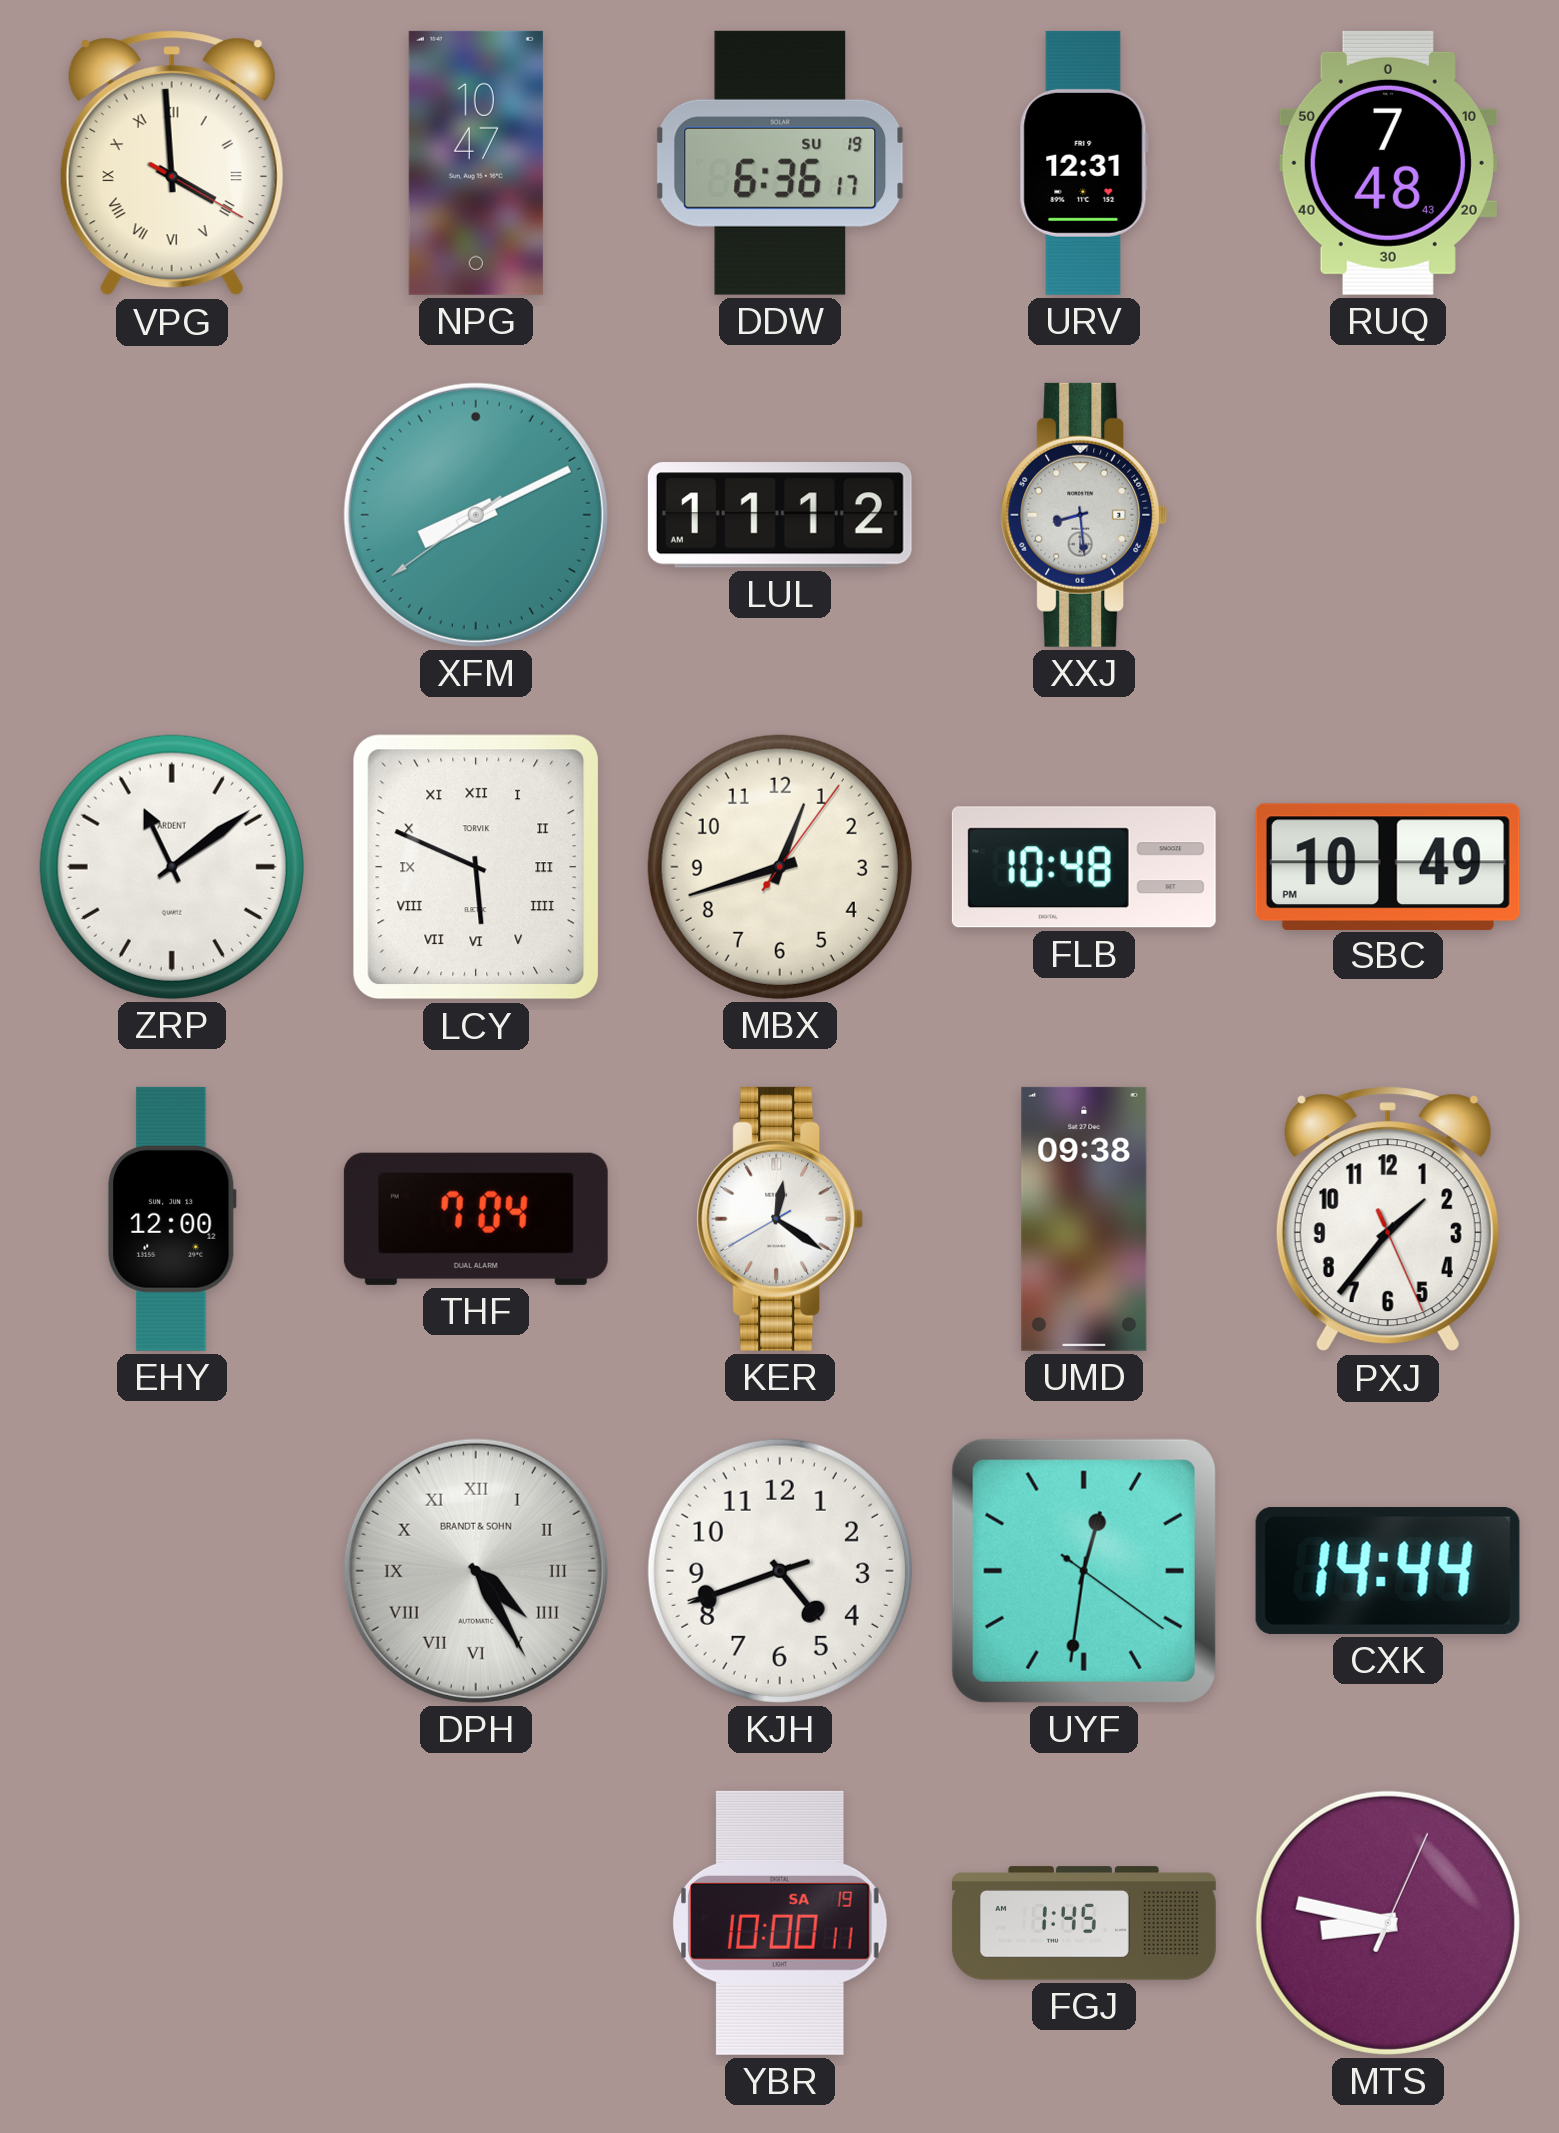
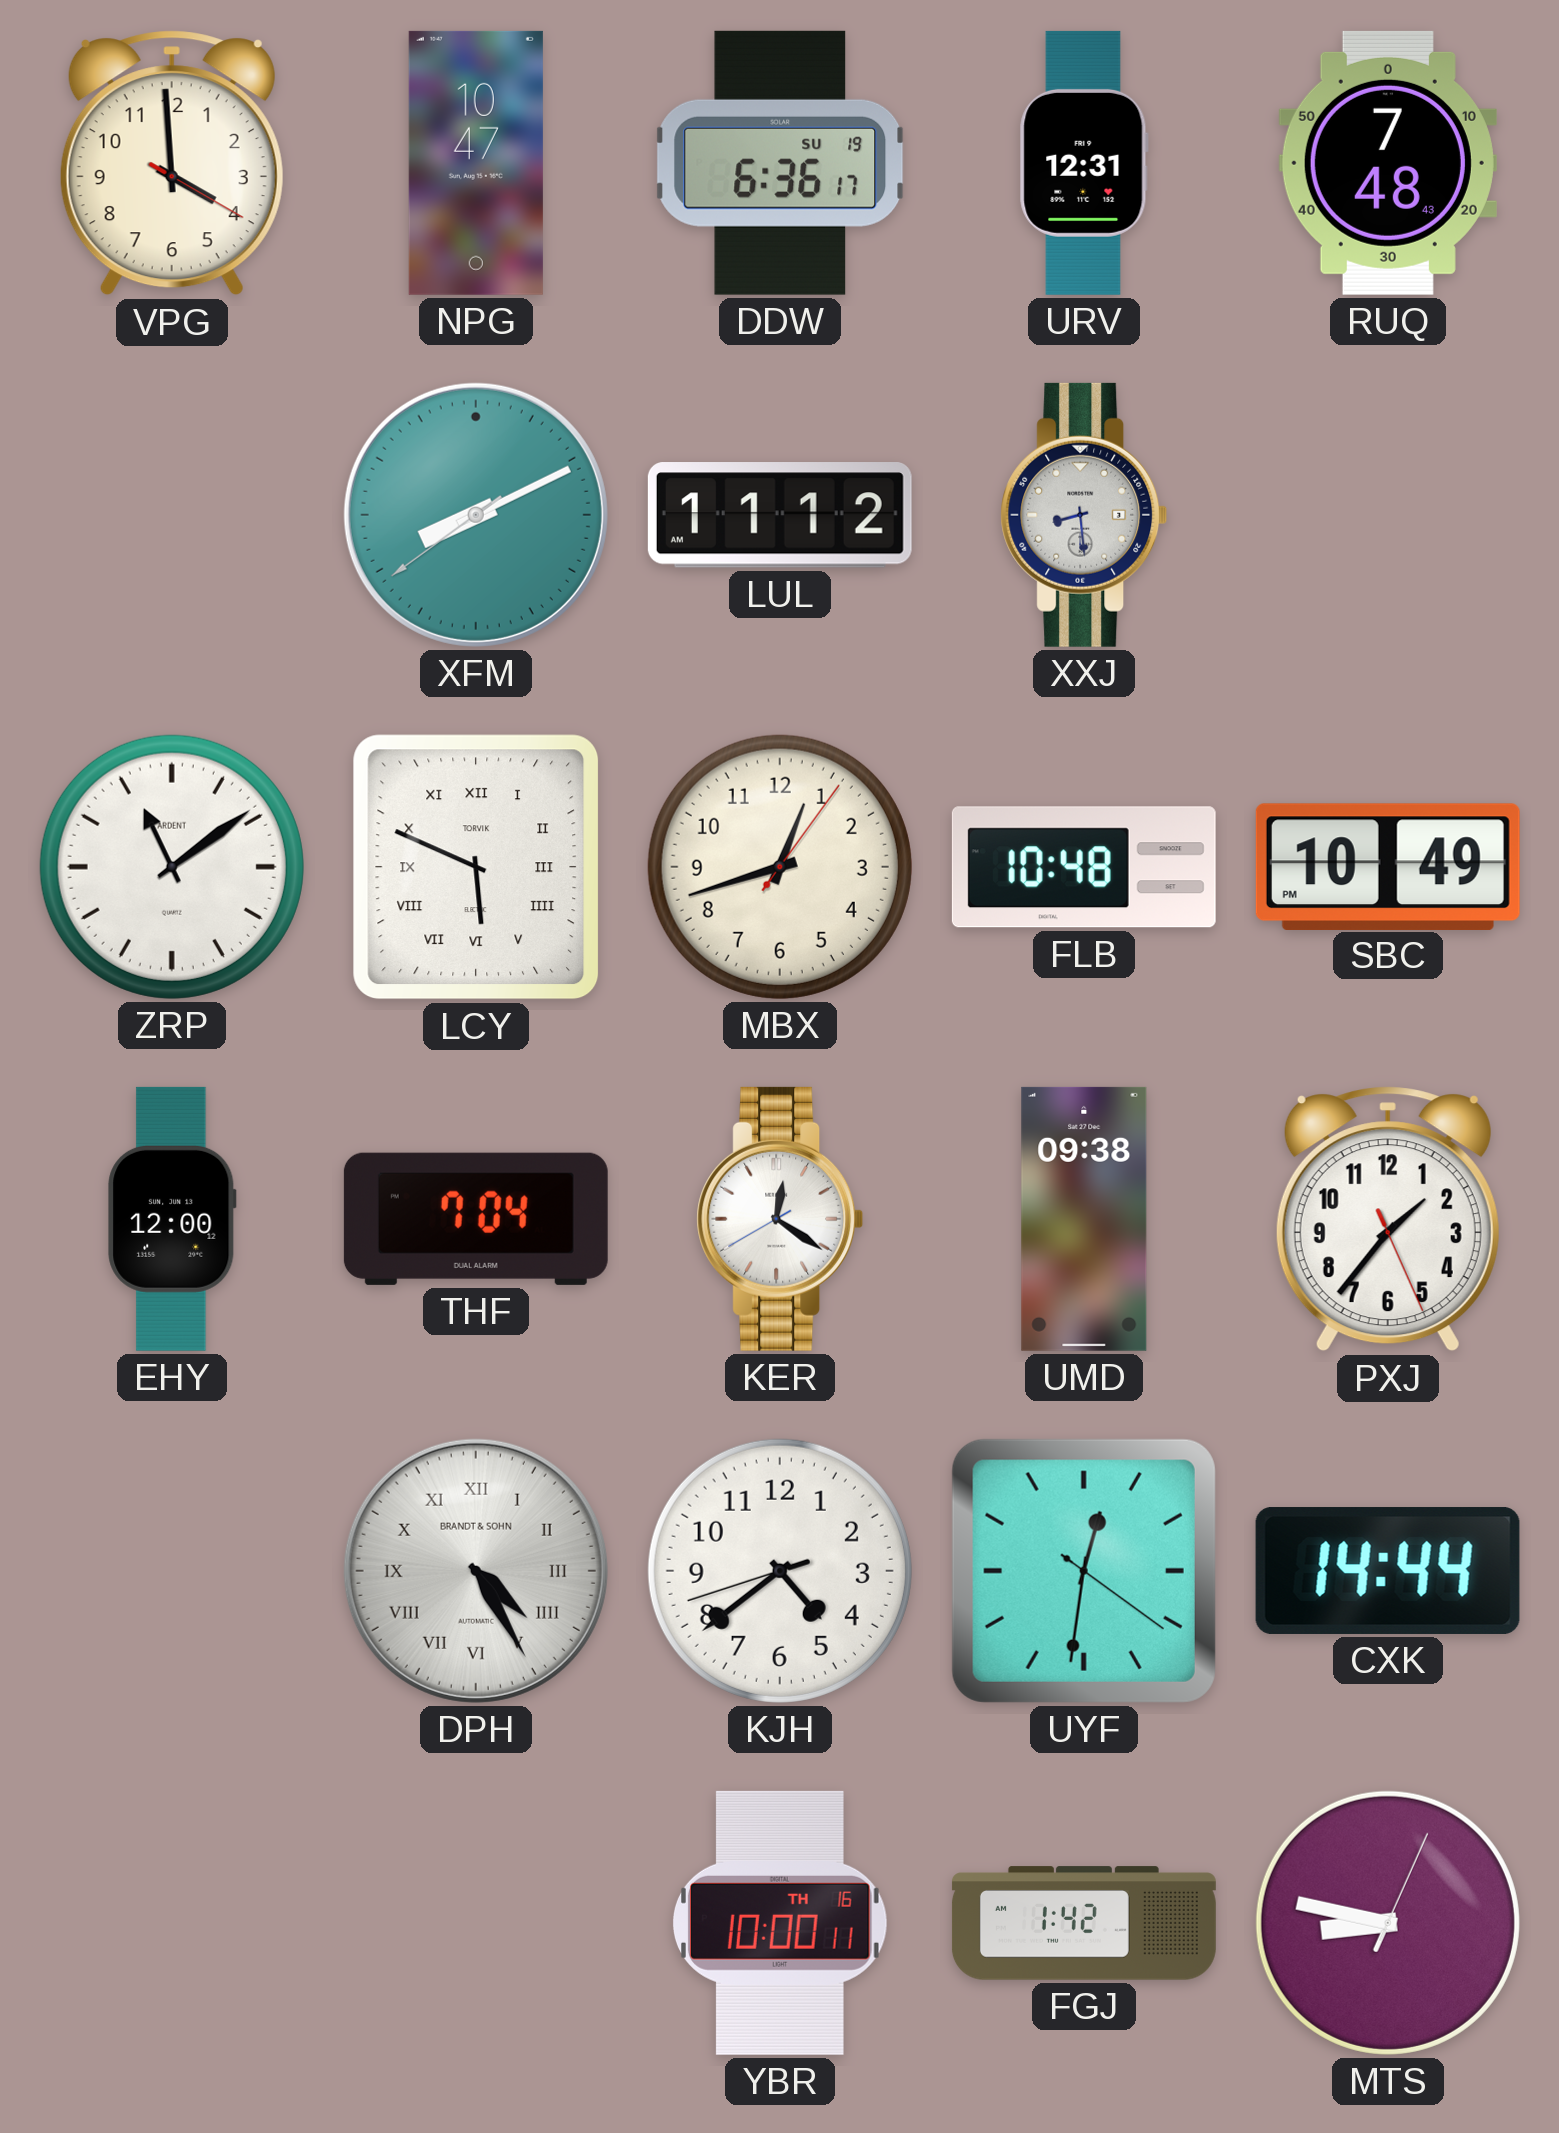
VPG numerals: Roman -> Arabic (172, 163)
KJH: 4:41 -> 4:38 (780, 1571)
YBR date: SA 19 -> TH 16 (780, 1923)
FGJ: 1:45 -> 1:42 (1084, 1923)
